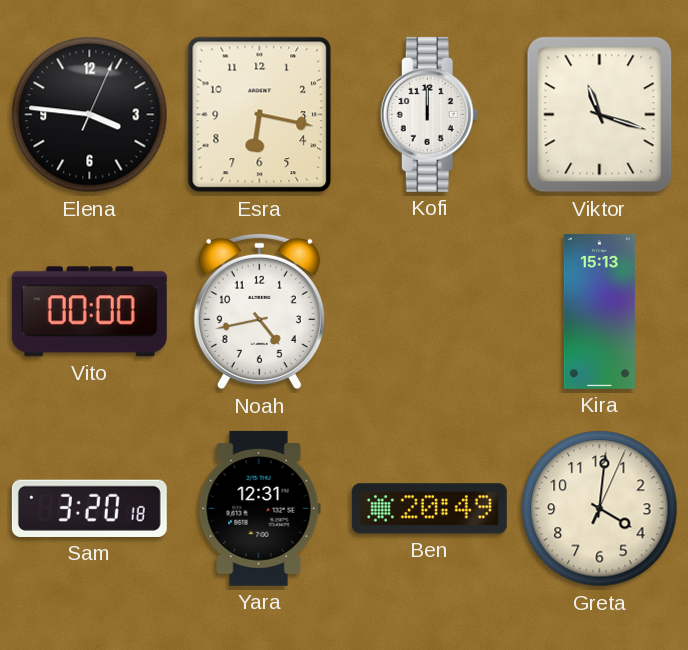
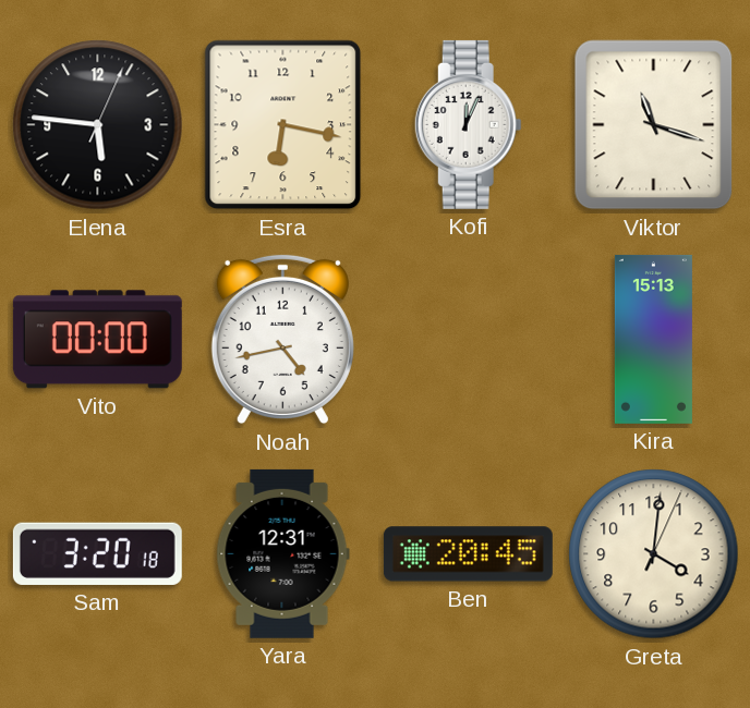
Elena: 3:46 -> 5:46 (98, 125)
Kofi: 12:00 -> 12:04 (468, 124)
Ben: 20:49 -> 20:45 (468, 554)
